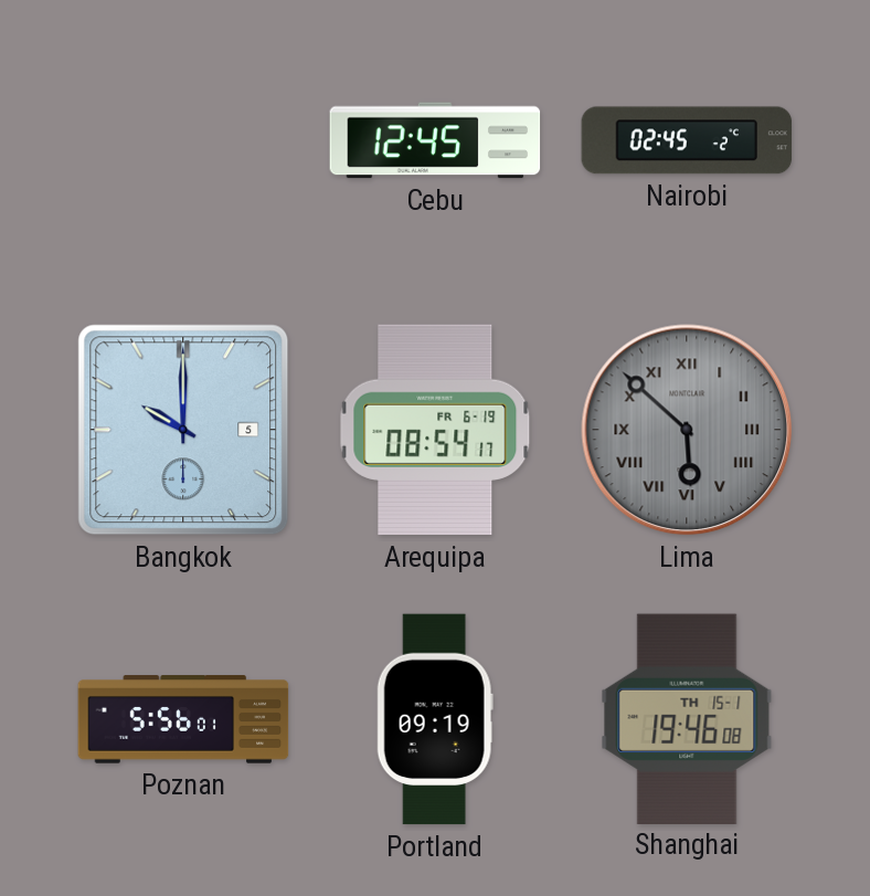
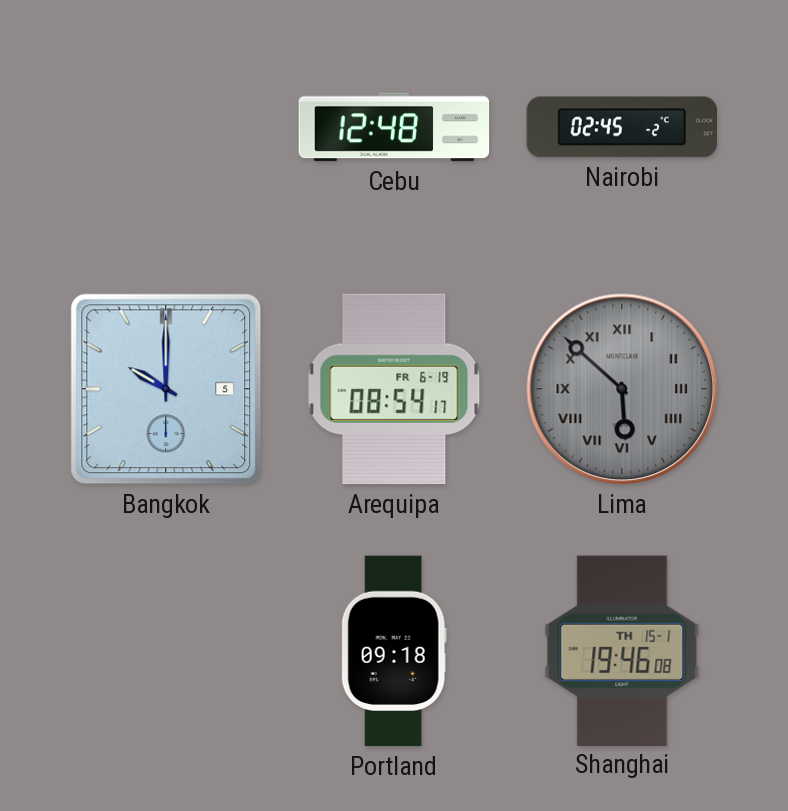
Cebu: 12:45 -> 12:48 (394, 127)
Poznan: 5:56 -> none (183, 719)
Portland: 09:19 -> 09:18 (394, 651)
